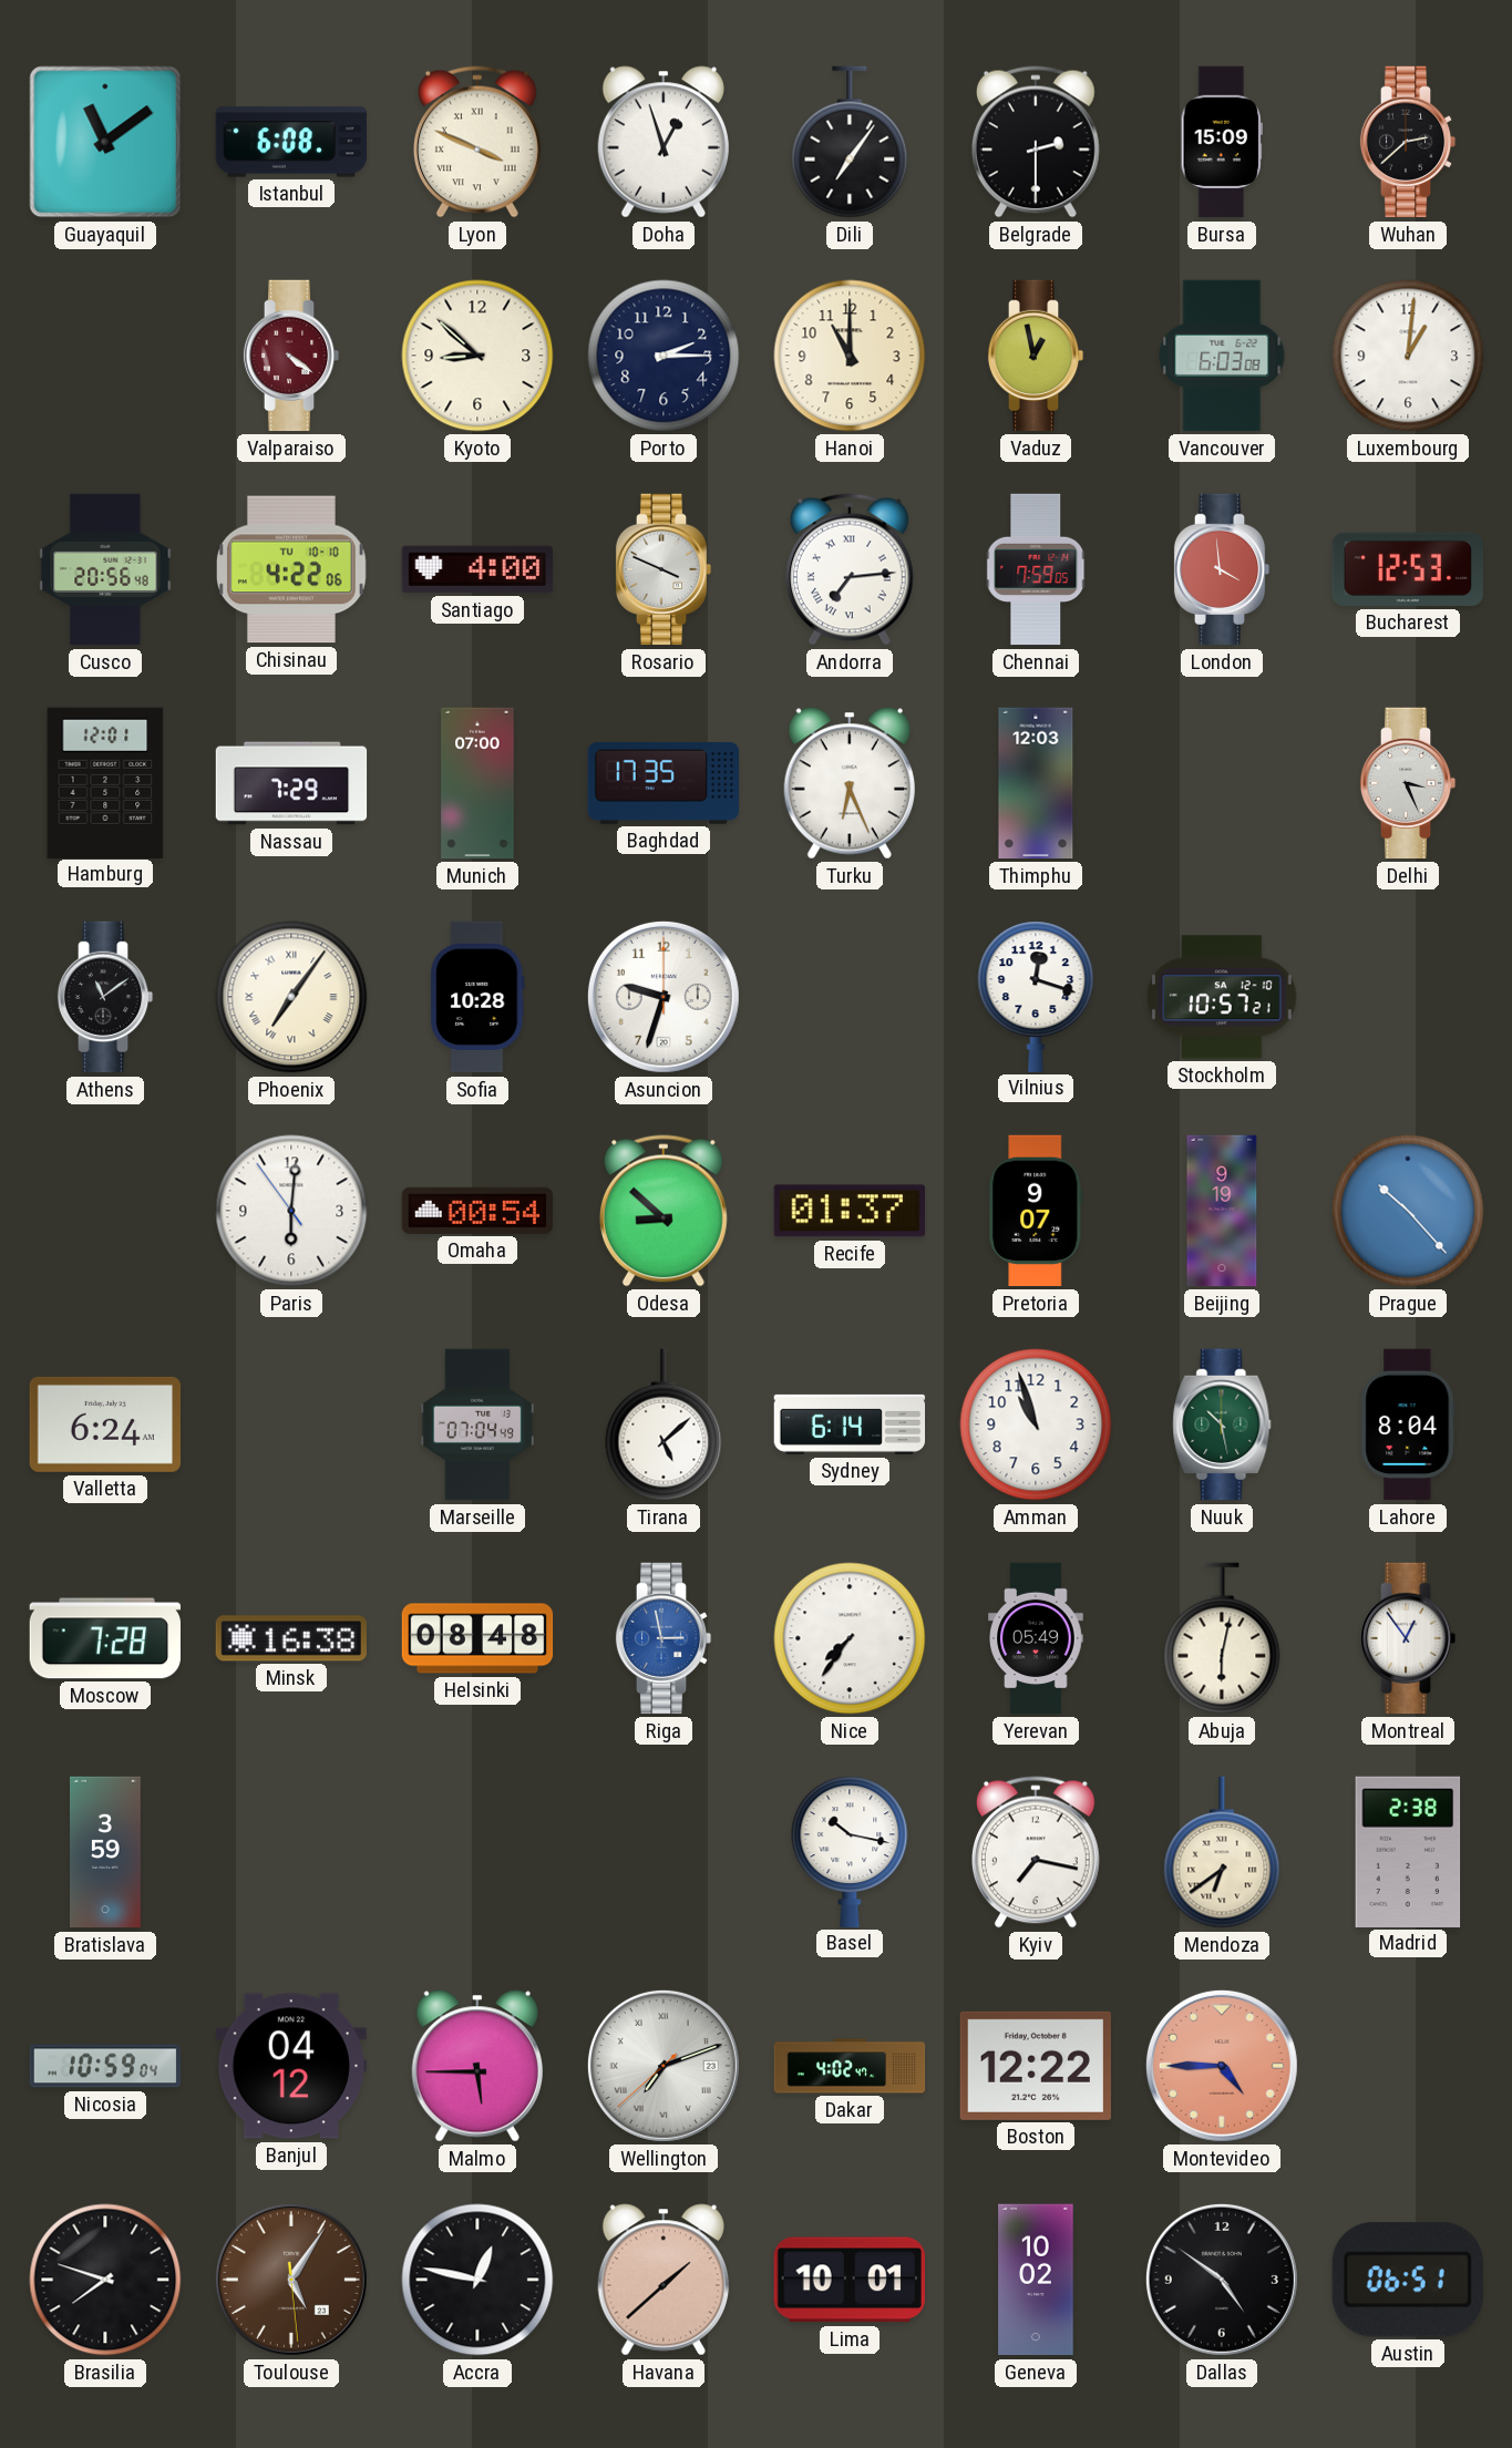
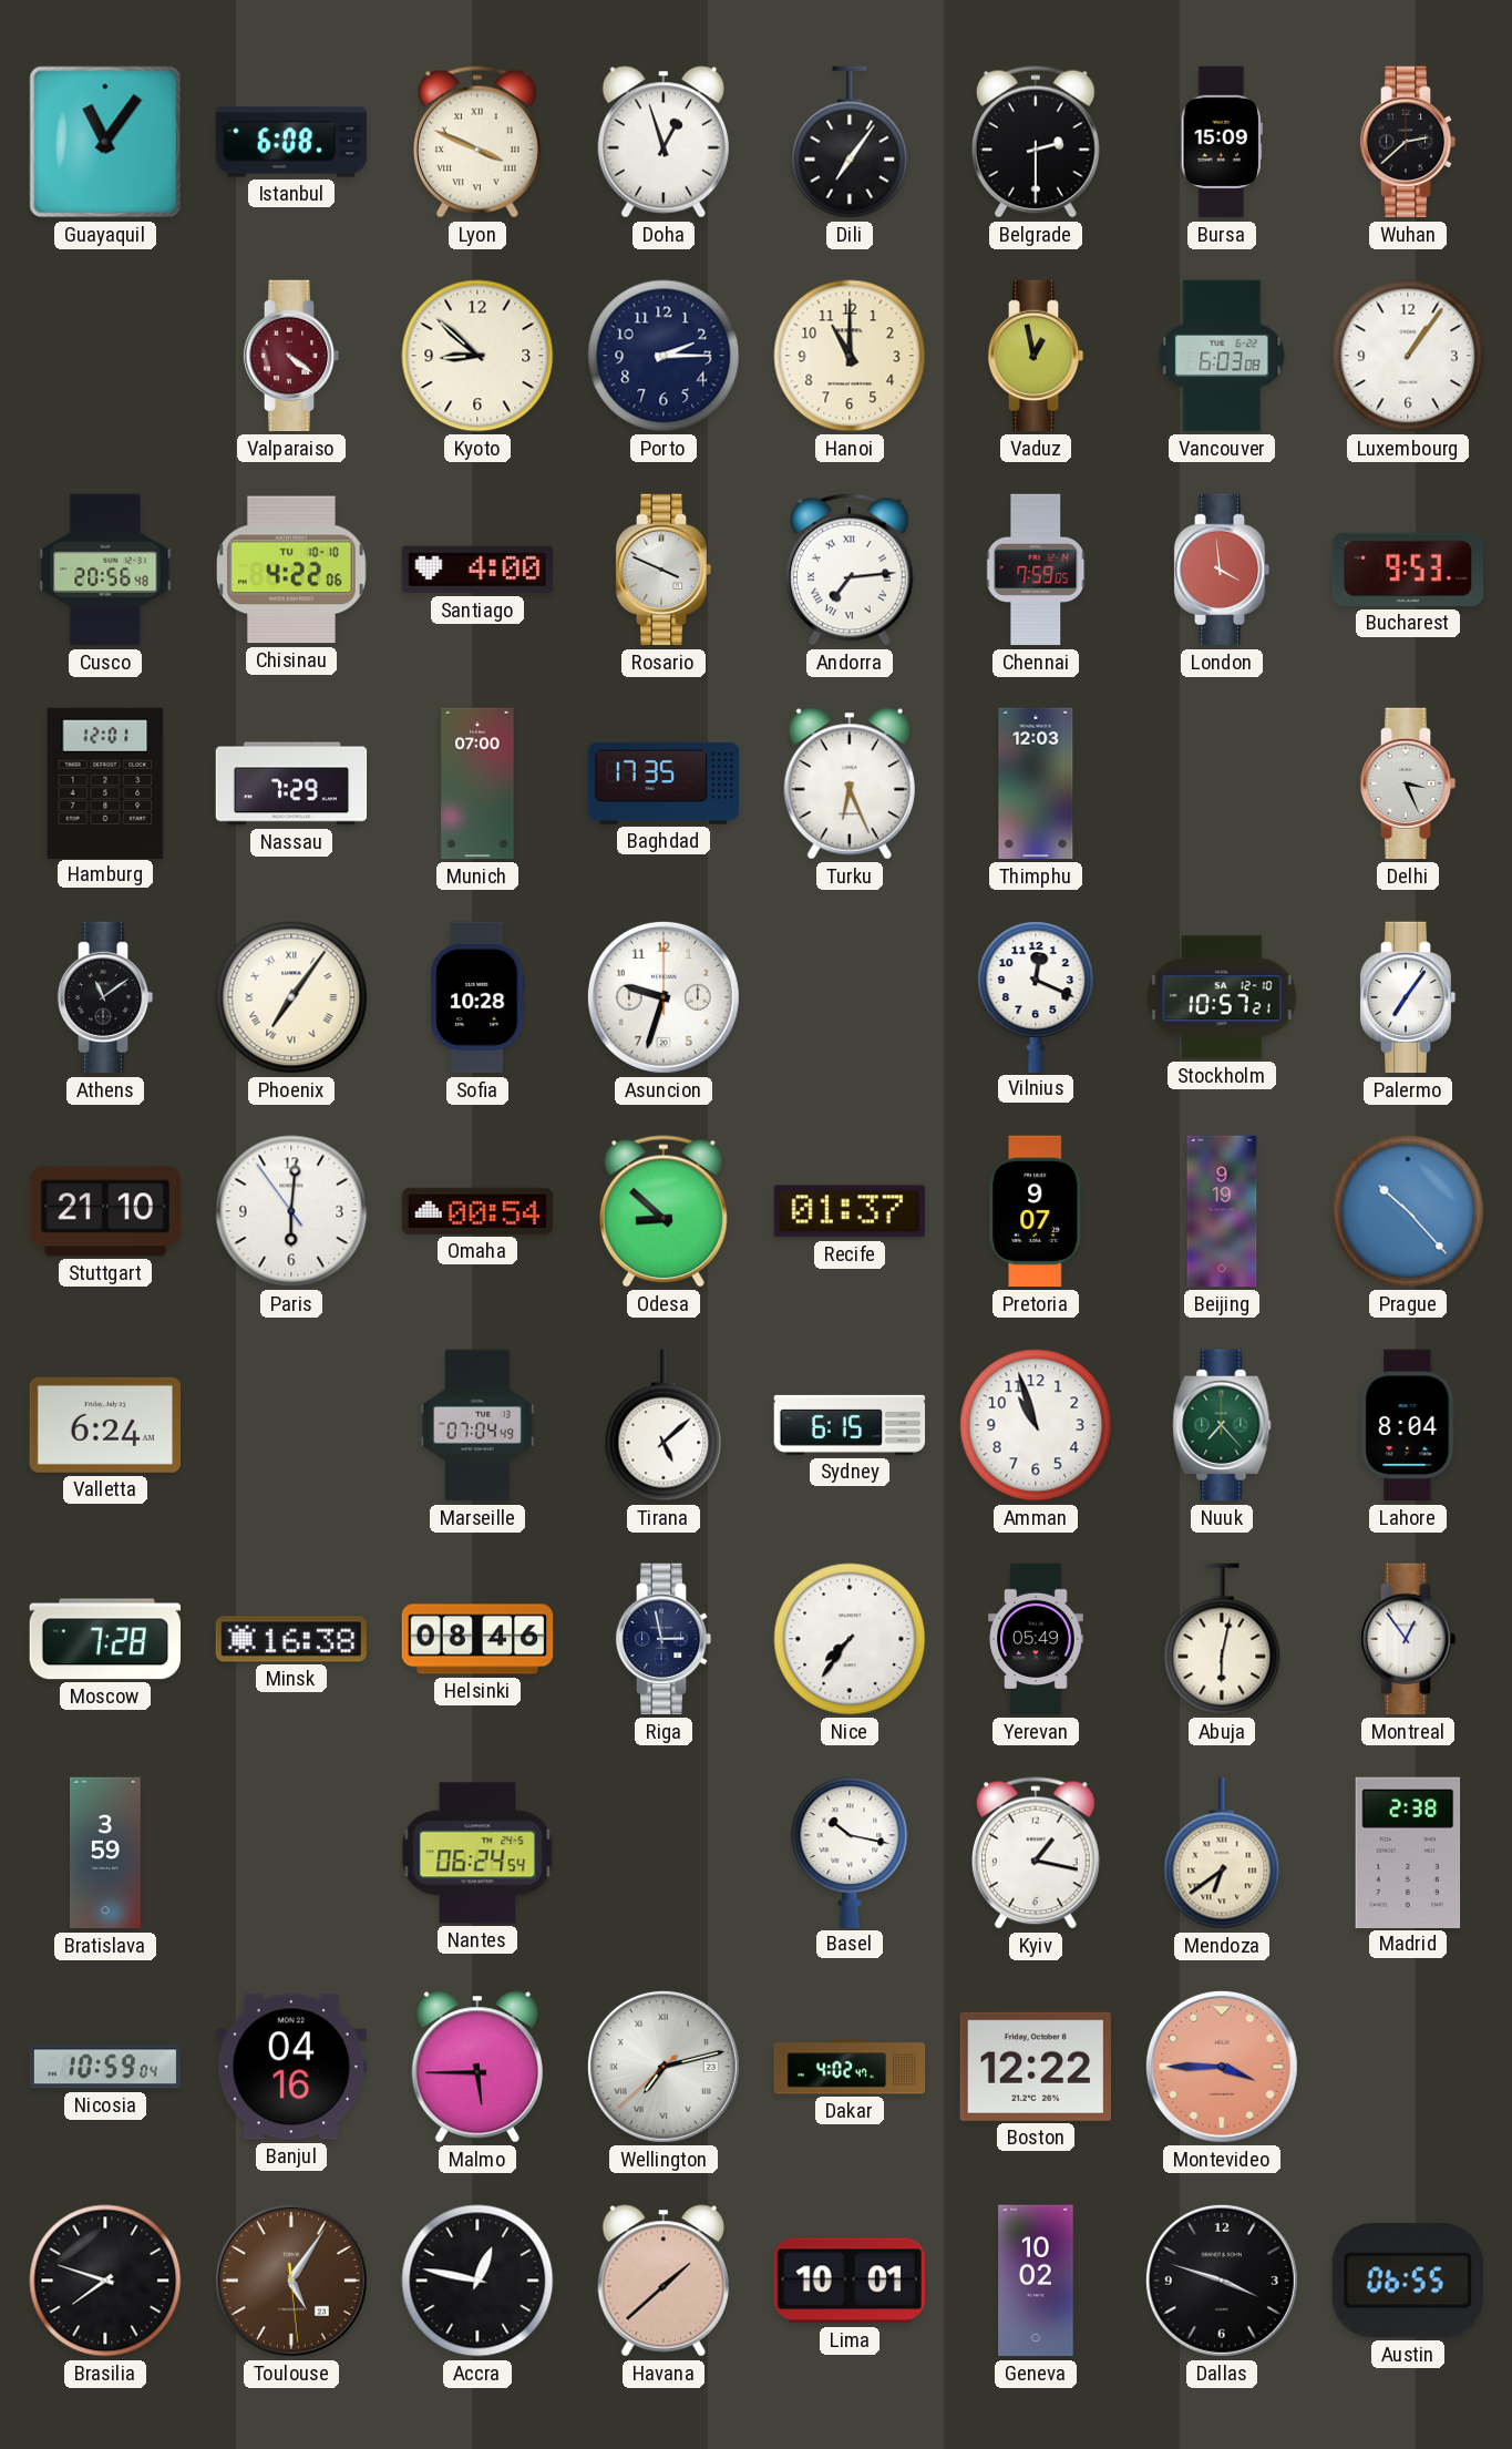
Guayaquil: 11:09 -> 11:06 (105, 142)
Luxembourg: 1:01 -> 1:06 (1408, 356)
Bucharest: 12:53 -> 9:53 (1407, 570)
Vilnius: 12:18 -> 12:19 (1036, 996)
Palermo: none -> 7:06 (1408, 997)
Stuttgart: none -> 21:10 (104, 1211)
Sydney: 6:14 -> 6:15 (850, 1425)
Nuuk: 10:28 -> 7:23 (1222, 1425)
Helsinki: 08:48 -> 08:46 (477, 1639)
Riga dial: blue -> navy (664, 1639)
Nantes: none -> 06:24 (477, 1853)
Kyiv: 7:17 -> 1:17 (1036, 1853)
Banjul: 04:12 -> 04:16 (291, 2067)
Wellington: 7:11 -> 7:12 (664, 2067)
Montevideo: 4:45 -> 3:45 (1222, 2067)
Dallas: 4:51 -> 3:48 (1222, 2281)
Austin: 06:51 -> 06:55 (1408, 2281)
